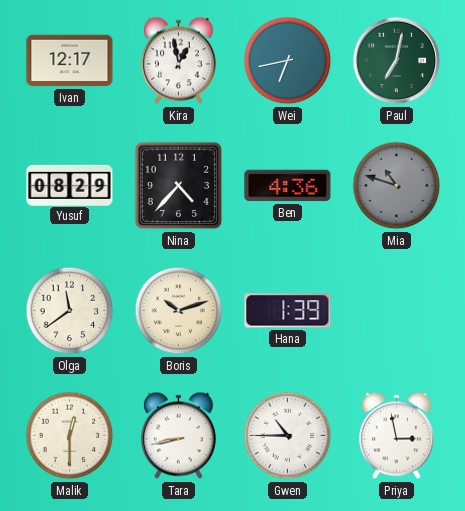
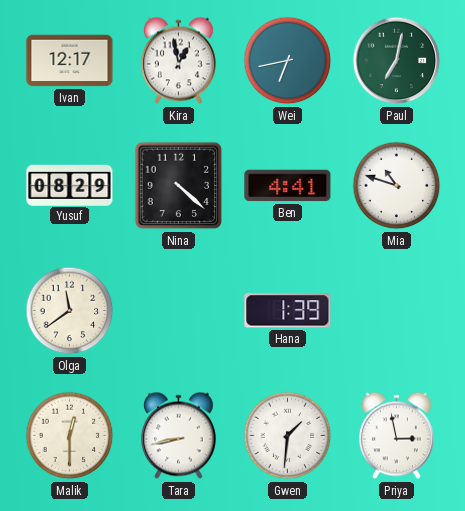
Nina: 4:37 -> 4:22 (179, 186)
Ben: 4:36 -> 4:41 (288, 186)
Mia dial: grey -> white (397, 186)
Boris: 10:12 -> none (179, 311)
Gwen: 10:45 -> 1:31 (288, 436)
